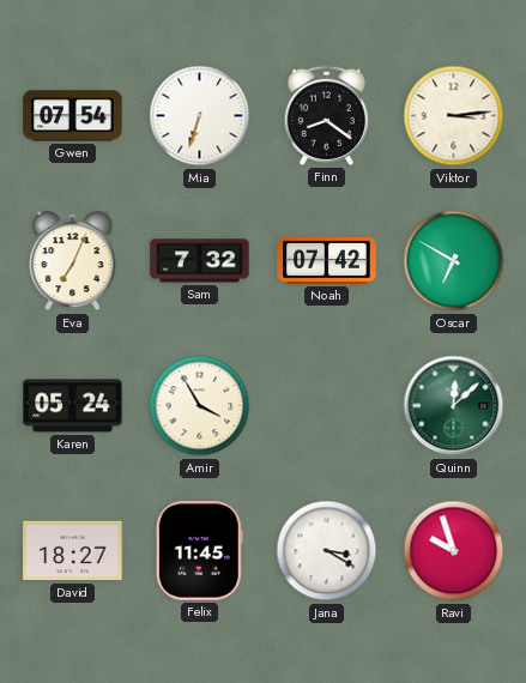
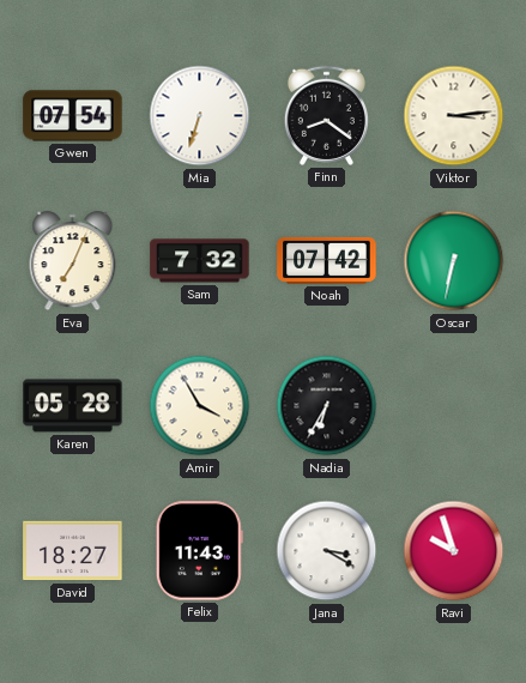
Oscar: 6:50 -> 6:32 (454, 261)
Karen: 05:24 -> 05:28 (73, 406)
Nadia: none -> 6:35 (327, 406)
Quinn: 12:08 -> none (454, 406)
Felix: 11:45 -> 11:43 (199, 551)
